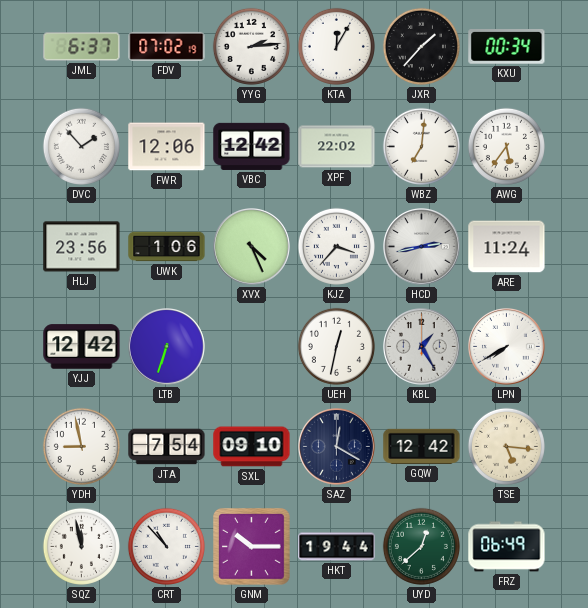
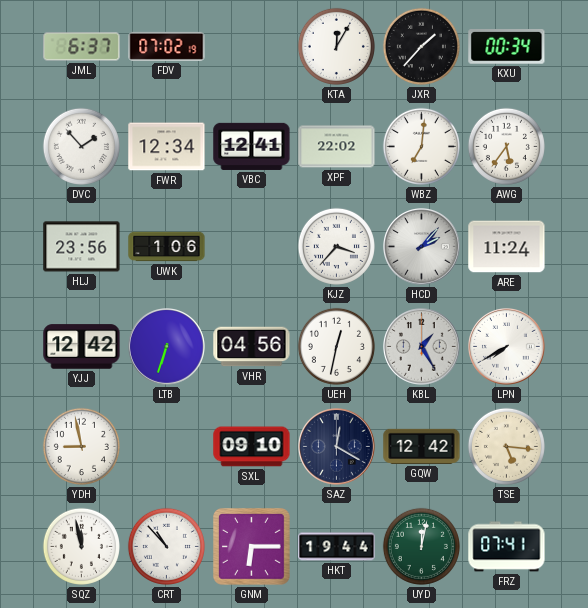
YYG: 2:14 -> none (251, 46)
FWR: 12:06 -> 12:34 (167, 147)
VBC: 12:42 -> 12:41 (252, 146)
XVX: 4:26 -> none (252, 247)
HCD: 2:43 -> 2:07 (422, 247)
VHR: none -> 04:56 (252, 347)
JTA: 7:54 -> none (167, 447)
GNM: 10:15 -> 6:15 (252, 547)
UYD: 12:38 -> 12:02 (421, 546)
FRZ: 06:49 -> 07:41 (507, 547)
